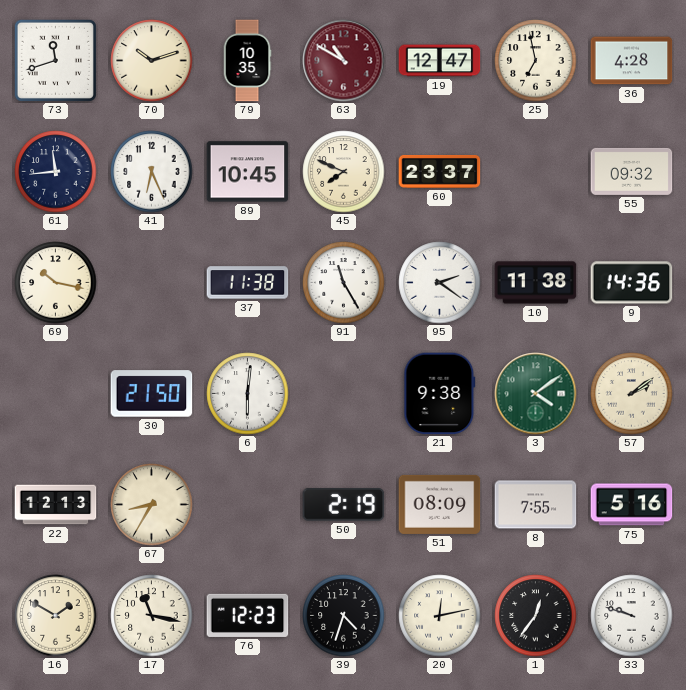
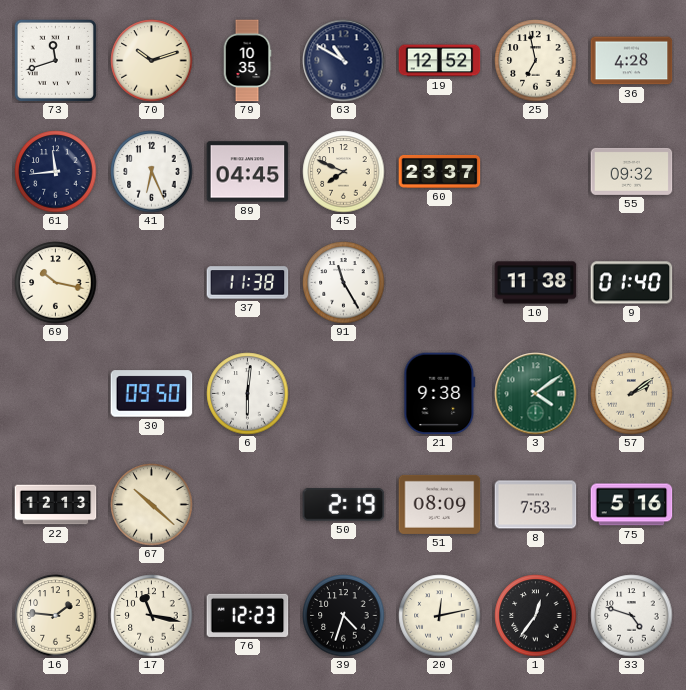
63 dial: burgundy -> navy (344, 61)
19: 12:47 -> 12:52 (440, 61)
89: 10:45 -> 04:45 (248, 172)
95: 2:21 -> none (440, 283)
9: 14:36 -> 01:40 (632, 283)
30: 21:50 -> 09:50 (152, 394)
67: 8:35 -> 10:22 (152, 505)
8: 7:55 -> 7:53 (536, 505)
16: 1:50 -> 1:46 (56, 616)
33: 9:48 -> 4:48 (632, 616)
